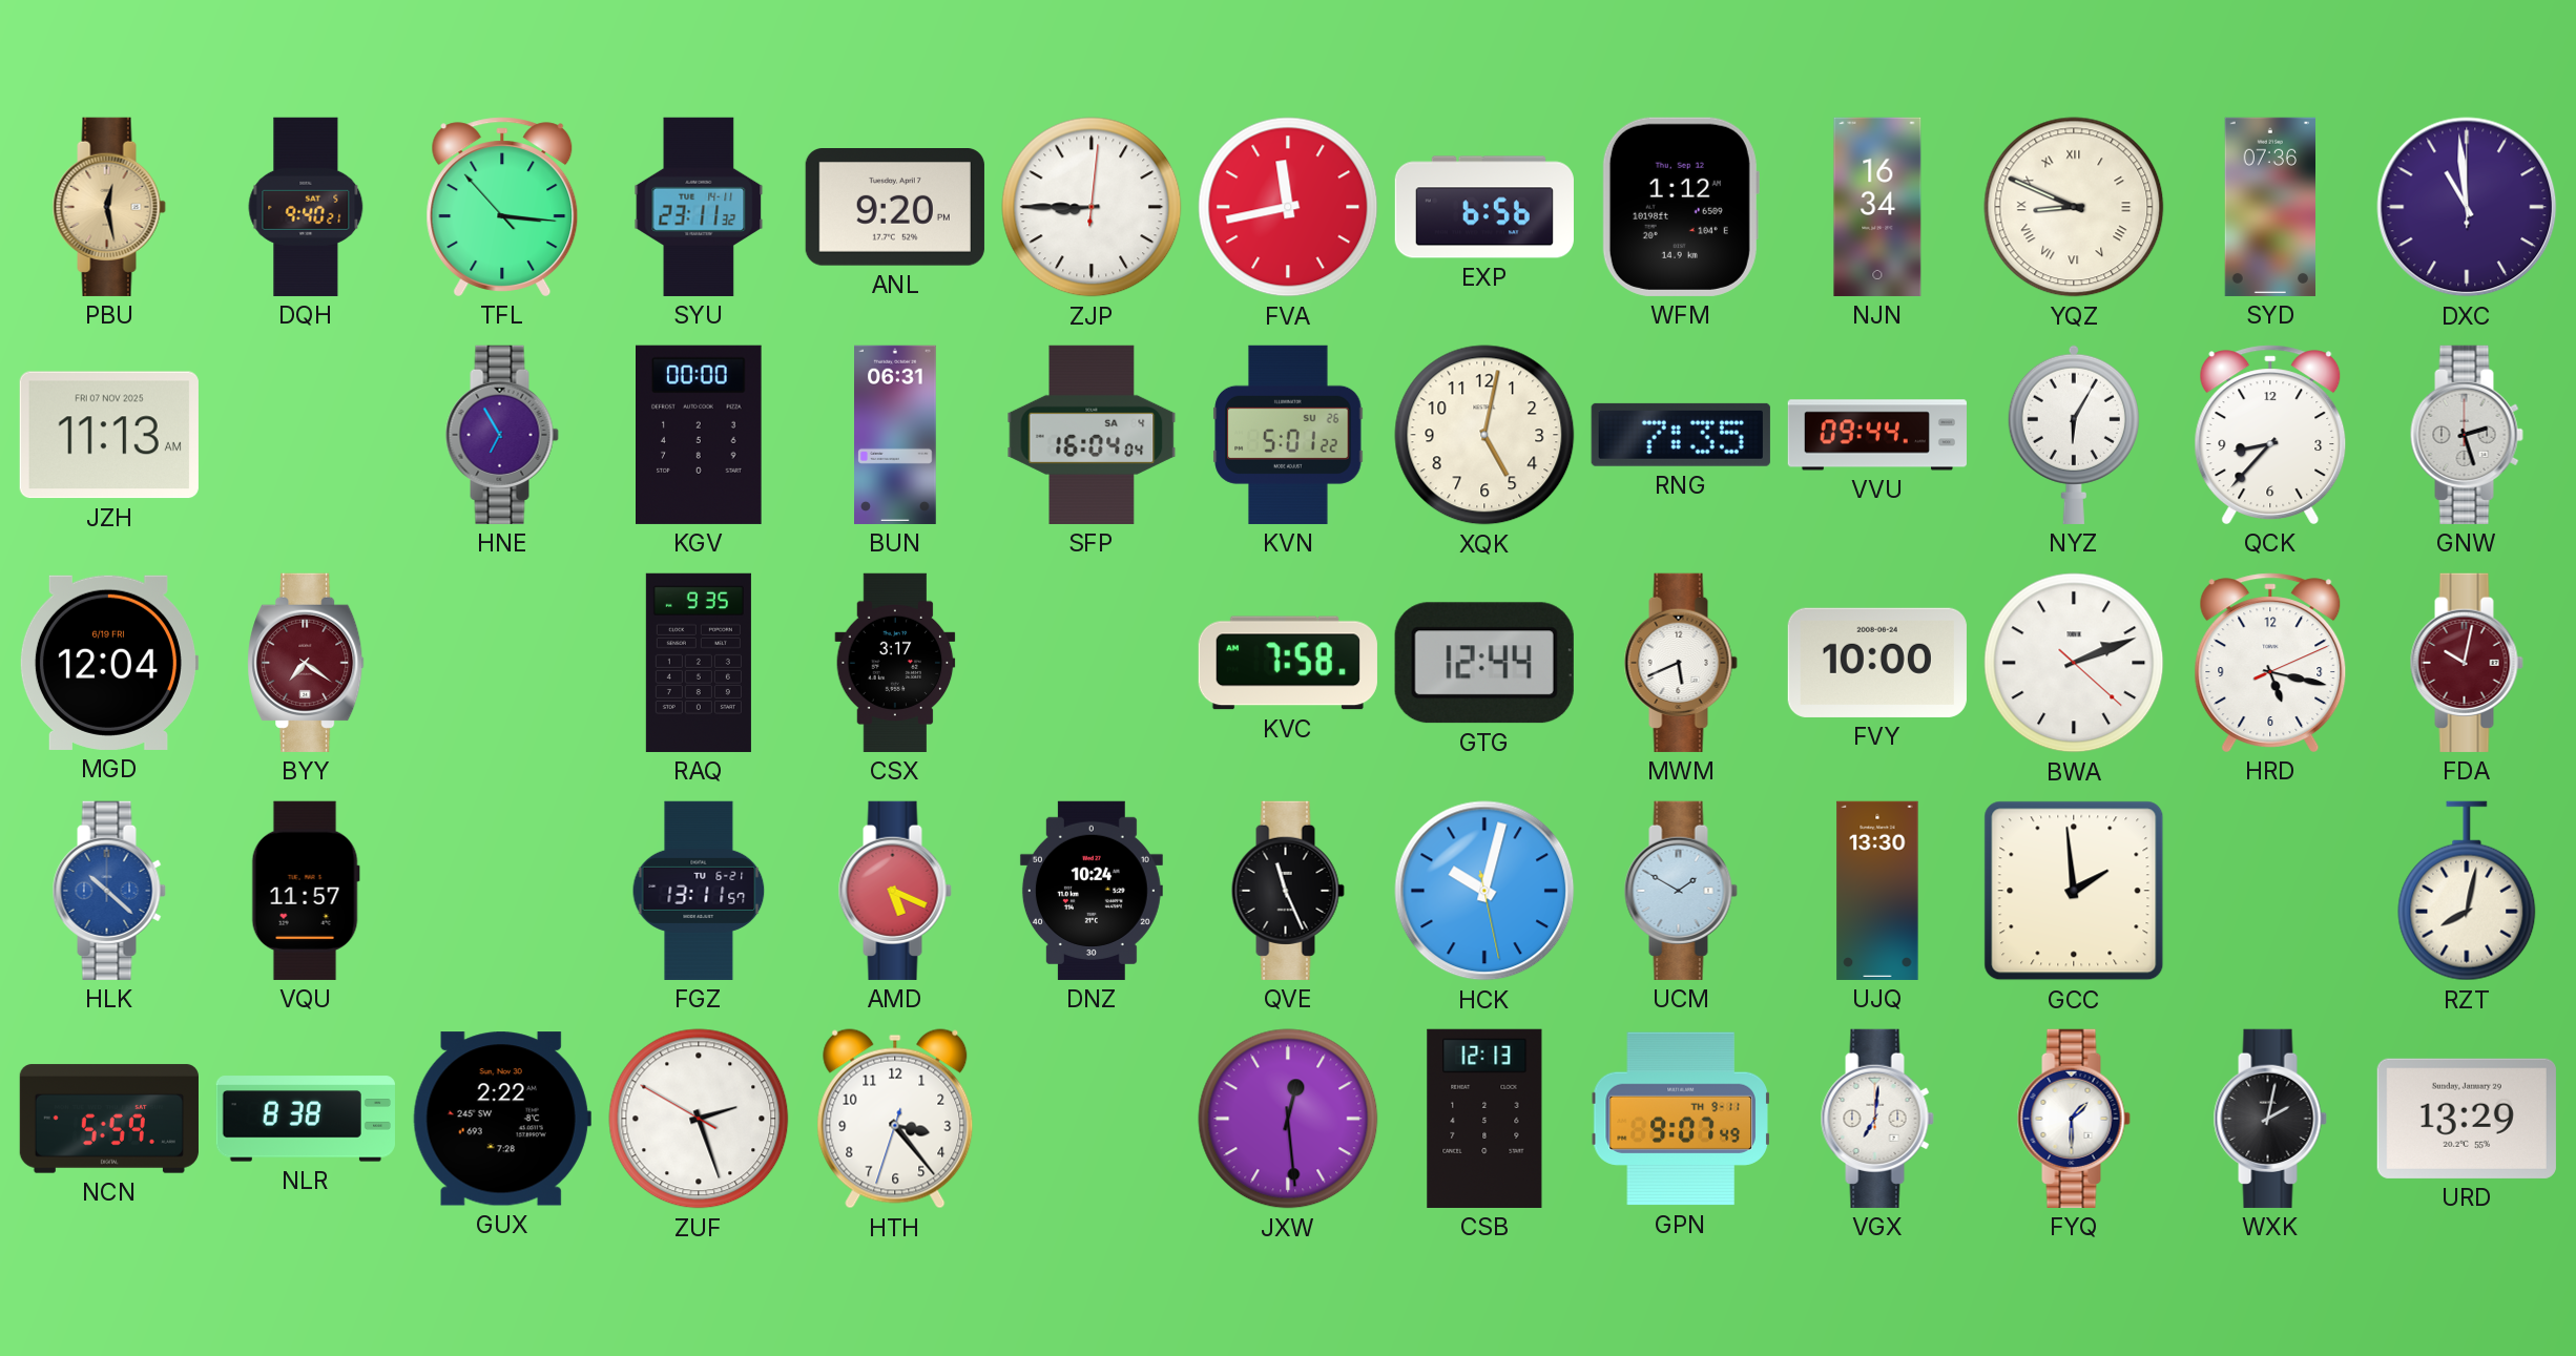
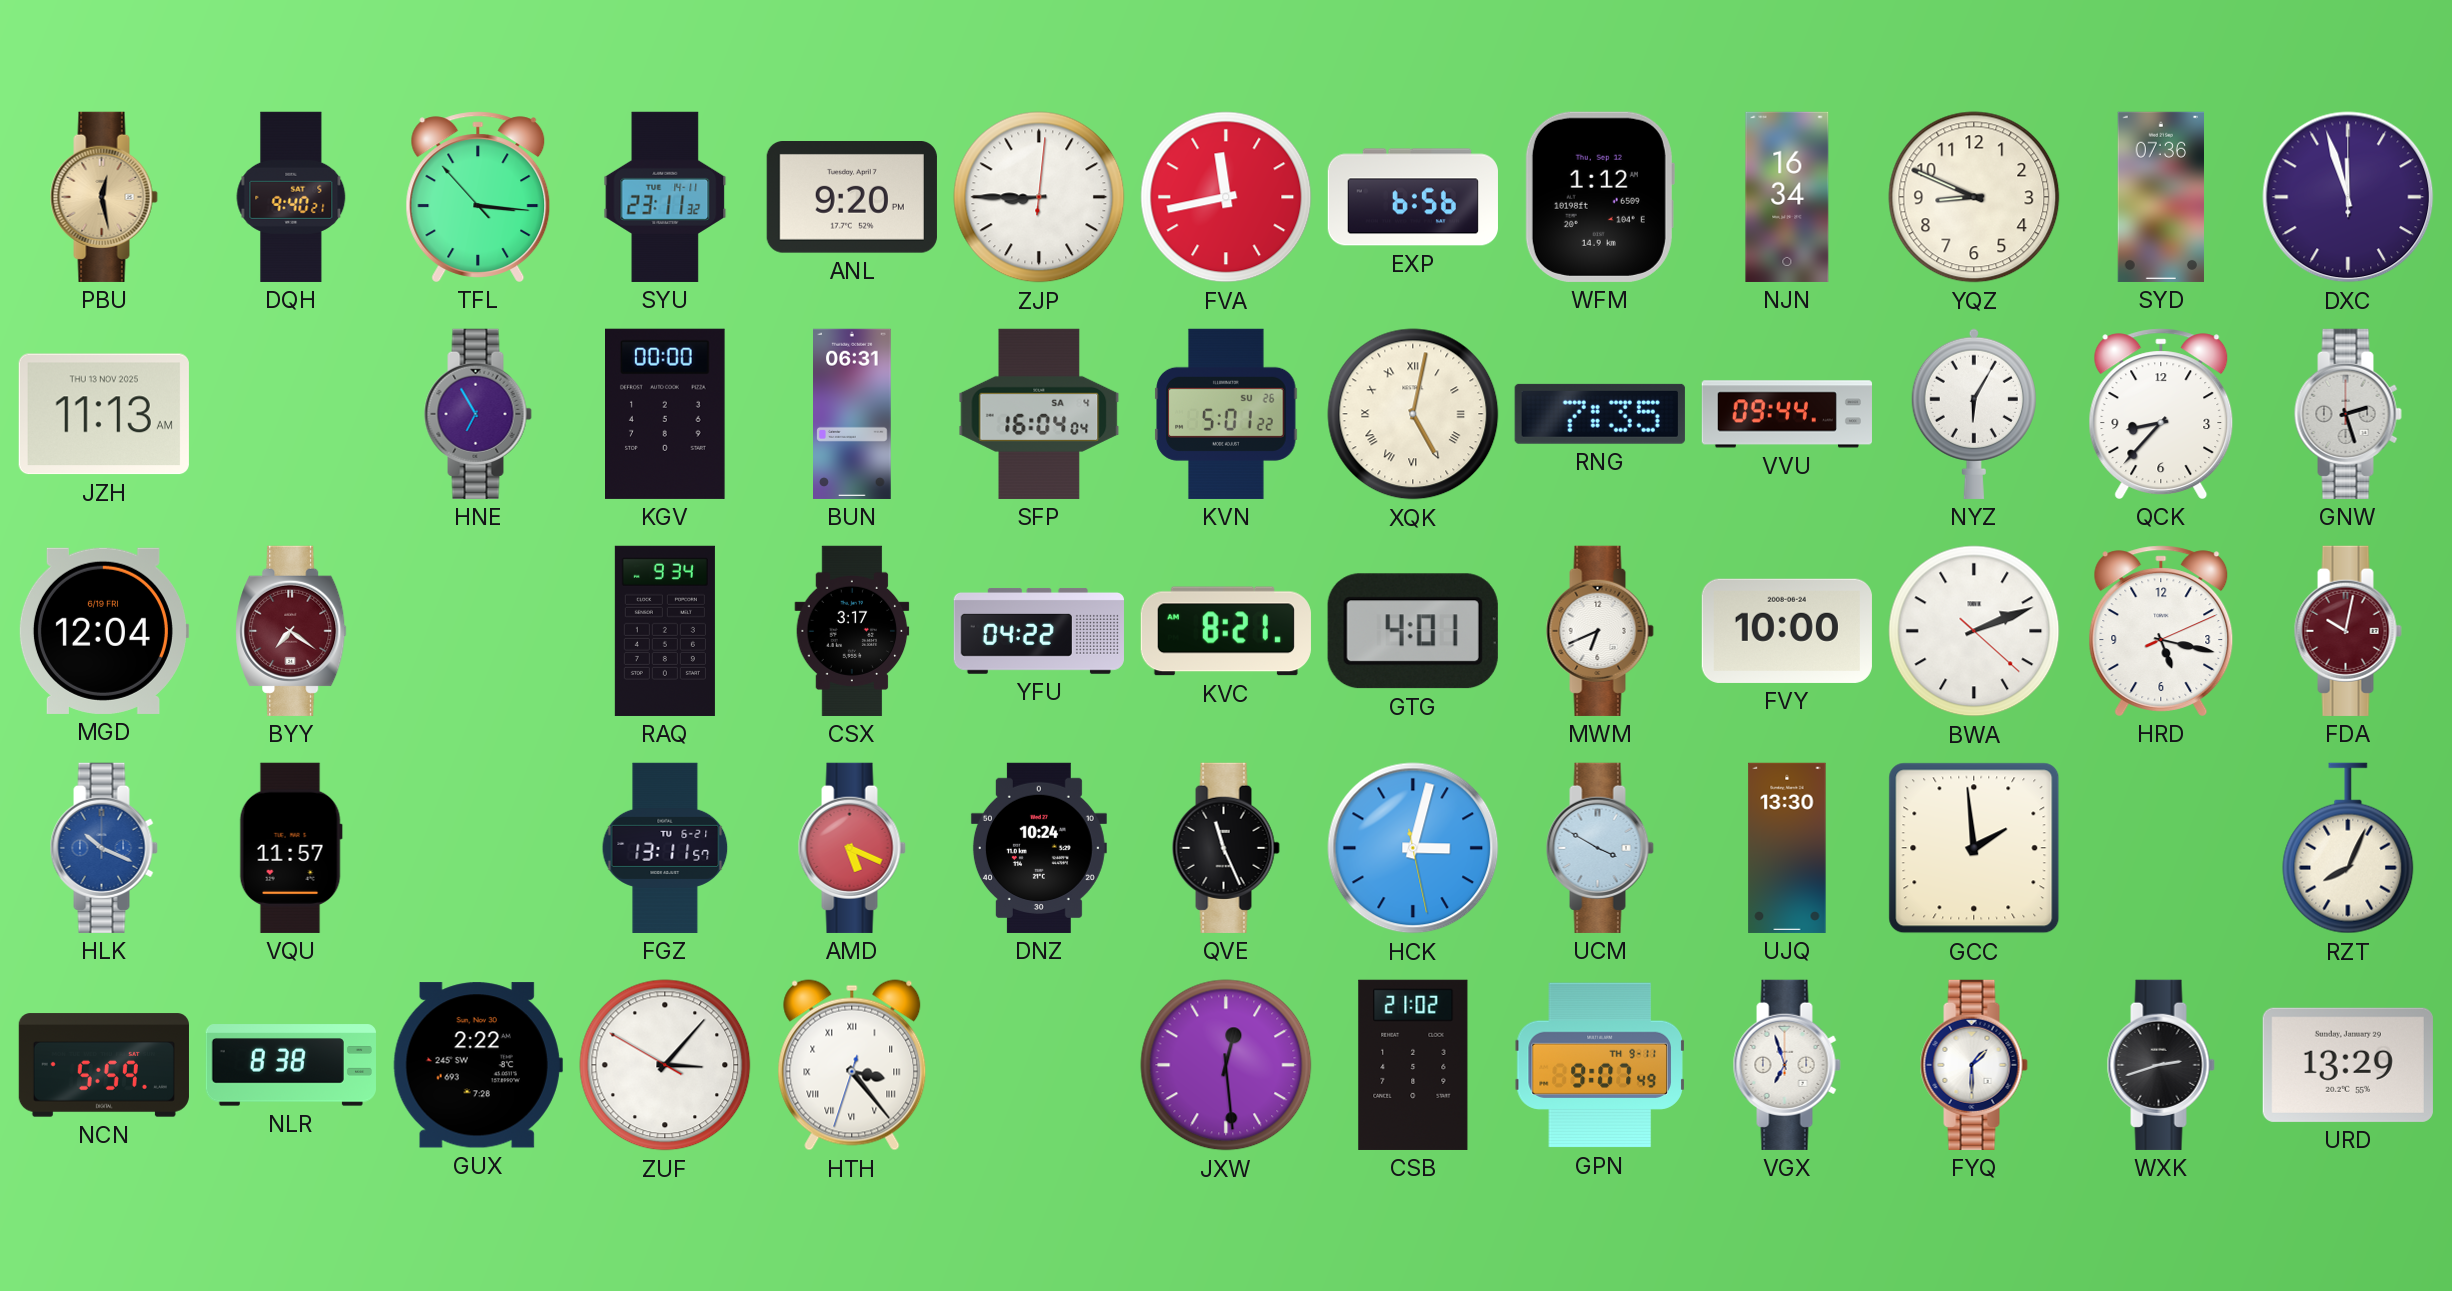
YQZ numerals: Roman -> Arabic (1974, 197)
DXC: 10:59 -> 11:57 (2348, 197)
JZH date: FRI 07 NOV 2025 -> THU 13 NOV 2025 (104, 414)
XQK numerals: Arabic -> Roman (1413, 414)
RAQ: 9:35 -> 9:34 (665, 631)
YFU: none -> 04:22 (1039, 631)
KVC: 7:58 -> 8:21 (1226, 631)
GTG: 12:44 -> 4:01 (1413, 631)
MWM: 5:41 -> 6:41 (1600, 631)
HLK: 10:22 -> 10:19 (104, 848)
HCK: 10:02 -> 3:02 (1413, 848)
UCM: 1:50 -> 3:50 (1600, 848)
RZT: 8:02 -> 8:04 (2348, 848)
ZUF: 2:26 -> 3:06 (665, 1065)
HTH numerals: Arabic -> Roman (852, 1065)
CSB: 12:13 -> 21:02 (1413, 1065)
VGX: 7:01 -> 6:57 (1787, 1065)
WXK: 2:02 -> 2:42 (2161, 1065)
